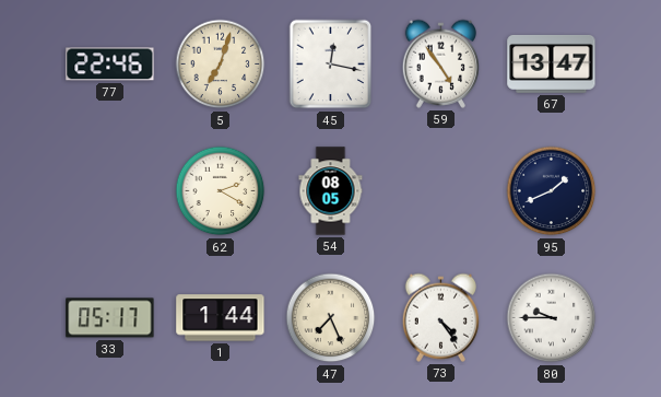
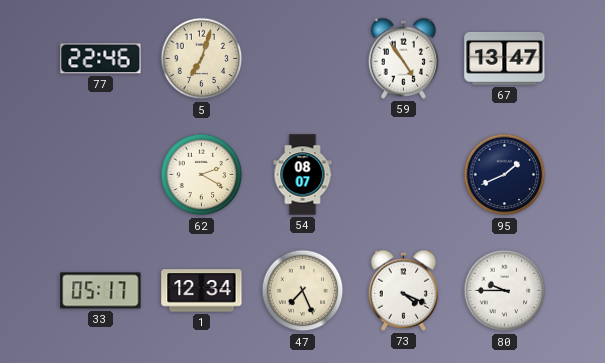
45: 12:17 -> none (331, 65)
54: 08:05 -> 08:07 (303, 175)
1: 1:44 -> 12:34 (202, 291)
73: 4:24 -> 4:19 (403, 290)
